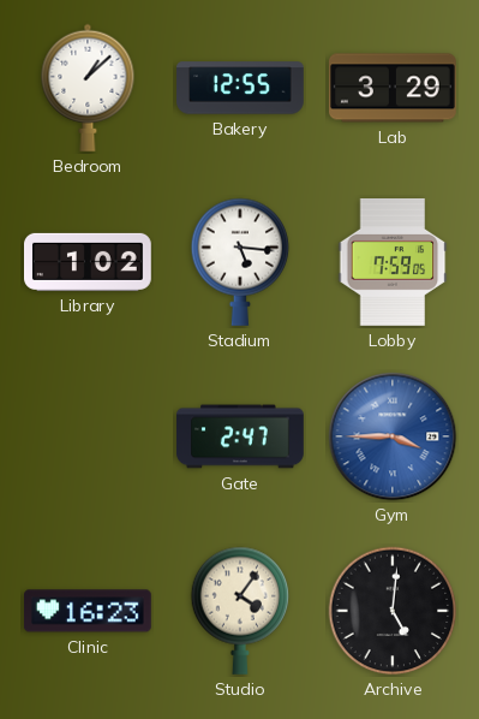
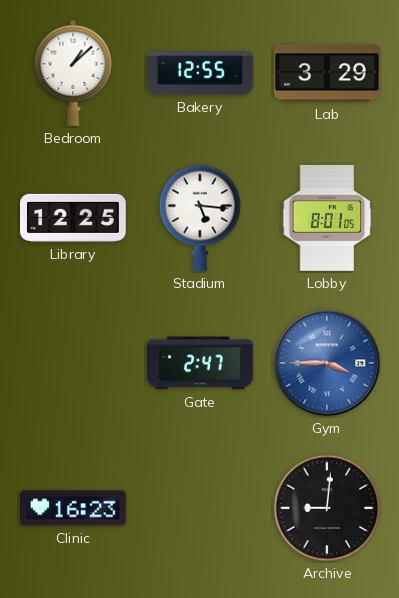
Library: 1:02 -> 12:25 (74, 218)
Lobby: 7:59 -> 8:01 (327, 219)
Studio: 4:06 -> none (240, 611)
Archive: 5:01 -> 9:01 (327, 508)
